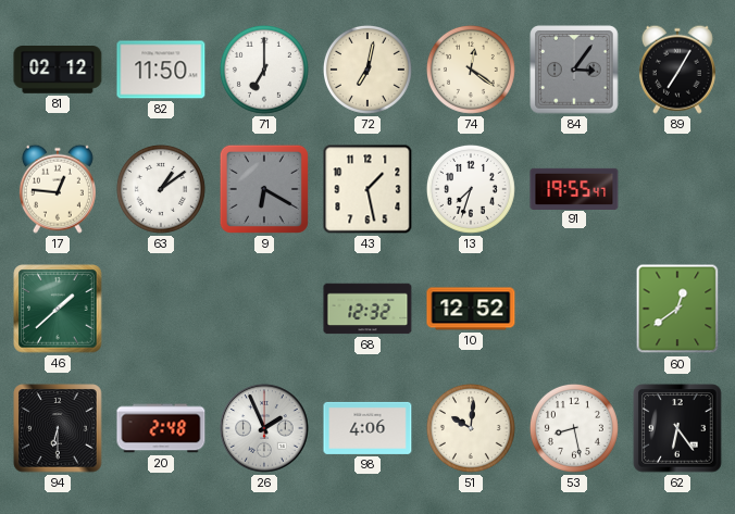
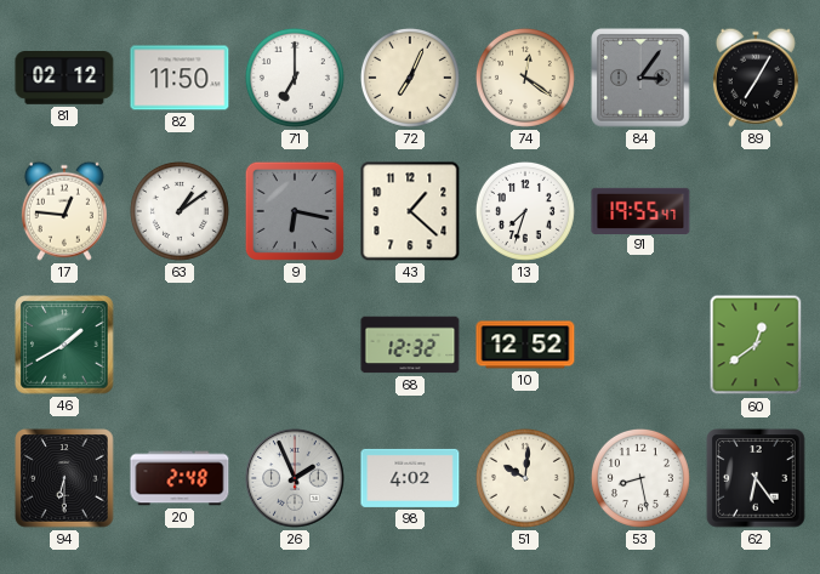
72: 7:02 -> 7:04 (410, 78)
9: 6:20 -> 6:17 (295, 211)
43: 1:28 -> 1:22 (410, 211)
46: 1:38 -> 1:40 (64, 345)
98: 4:06 -> 4:02 (410, 478)
